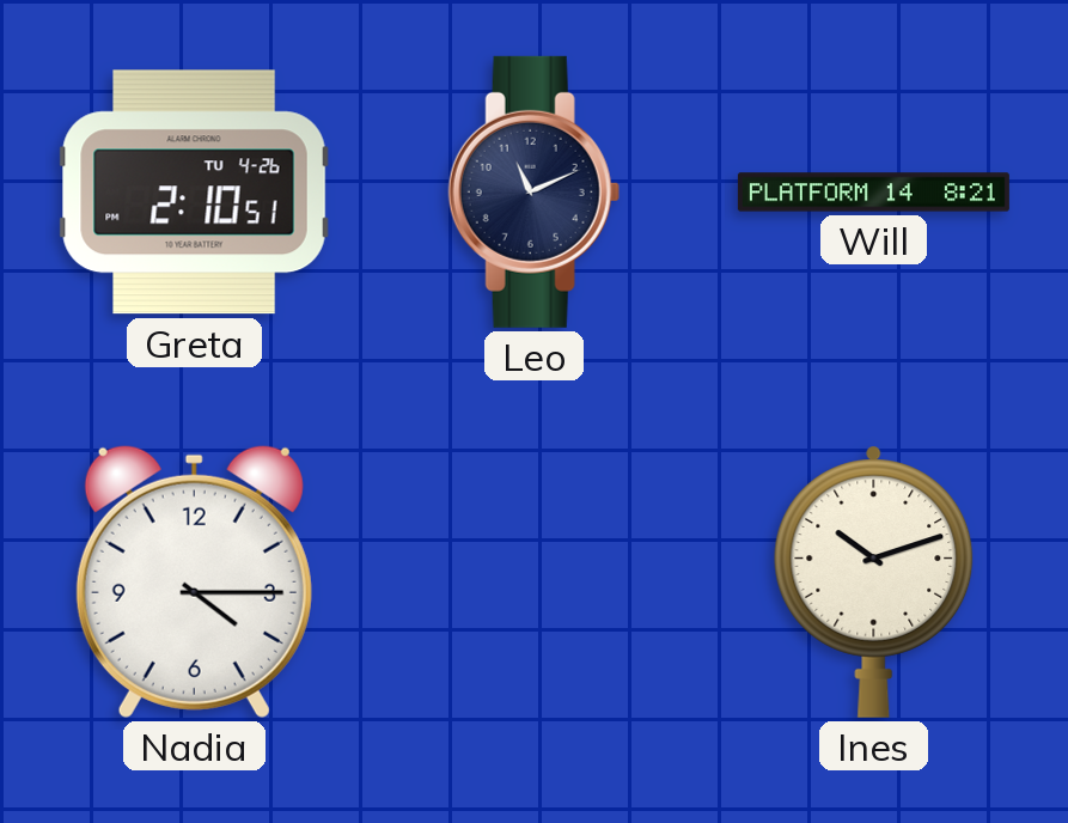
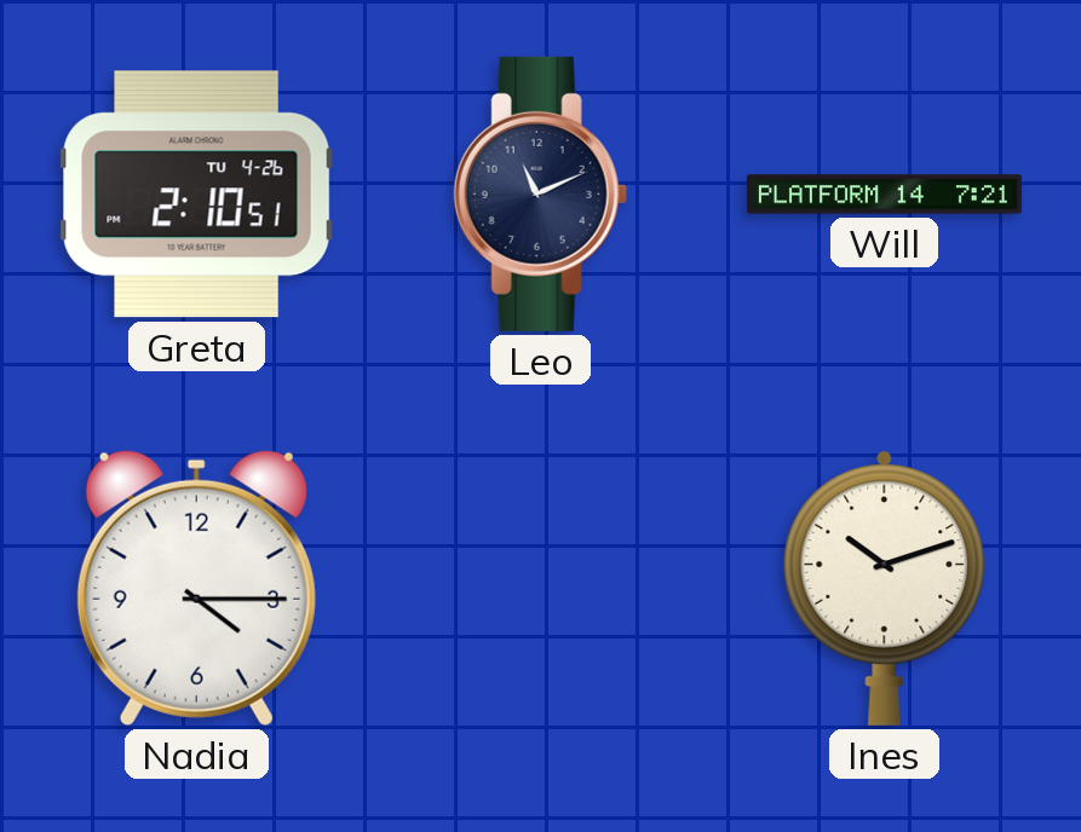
Will: 8:21 -> 7:21 (884, 195)
